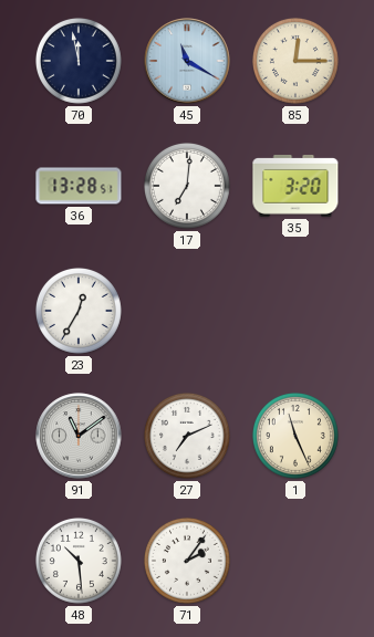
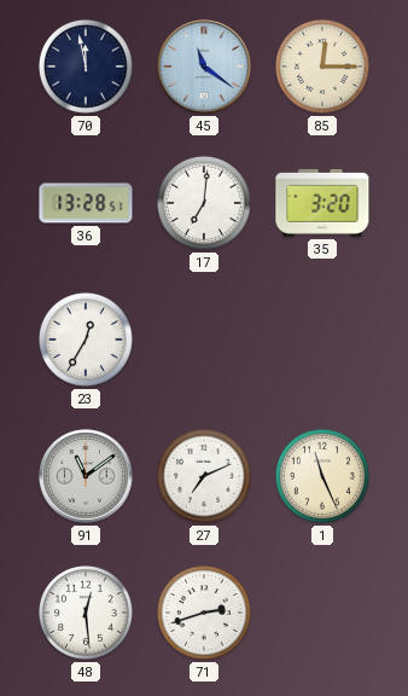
45: 11:20 -> 11:21 (204, 66)
48: 10:29 -> 12:29 (86, 613)
71: 2:06 -> 2:42 (204, 613)
